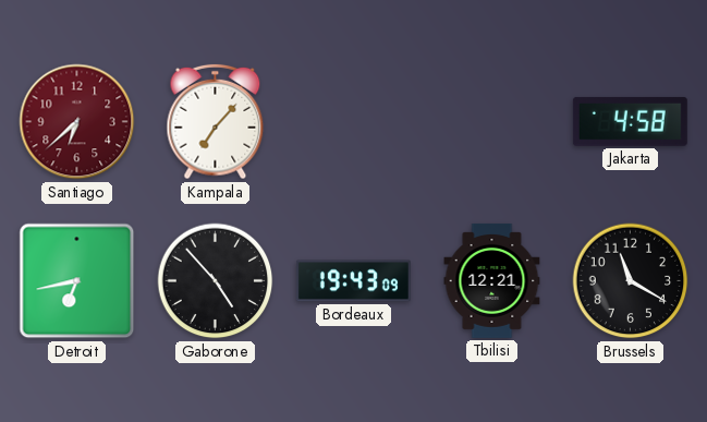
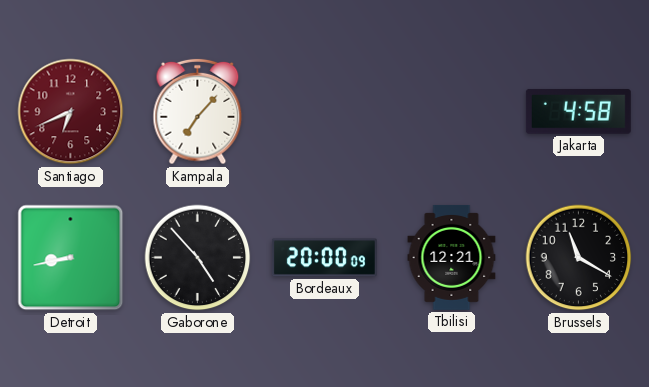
Santiago: 6:38 -> 6:41 (71, 112)
Detroit: 6:43 -> 8:43 (71, 258)
Bordeaux: 19:43 -> 20:00 (324, 258)
